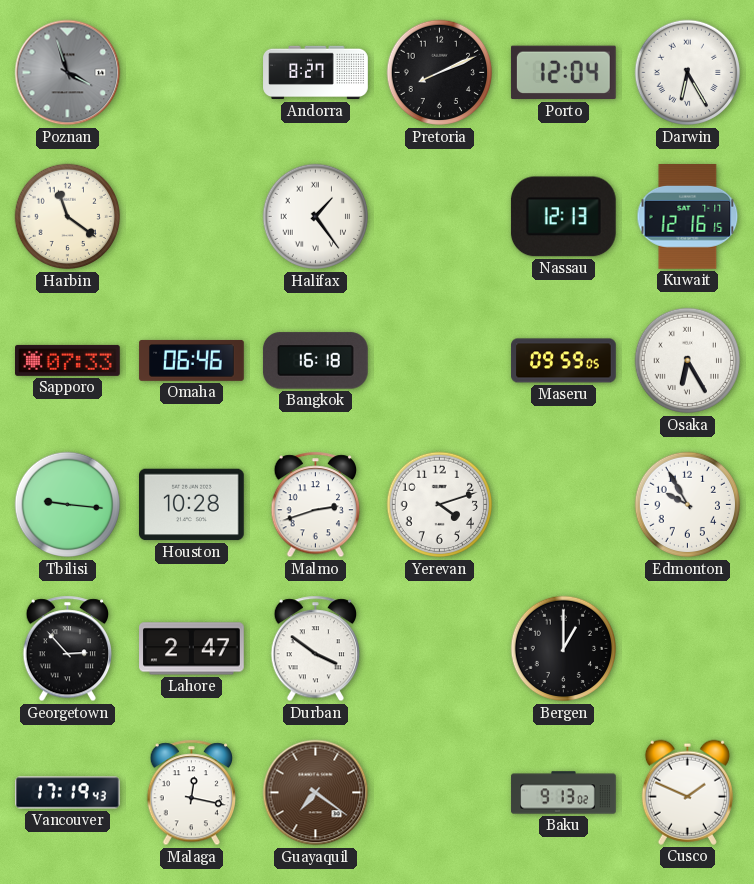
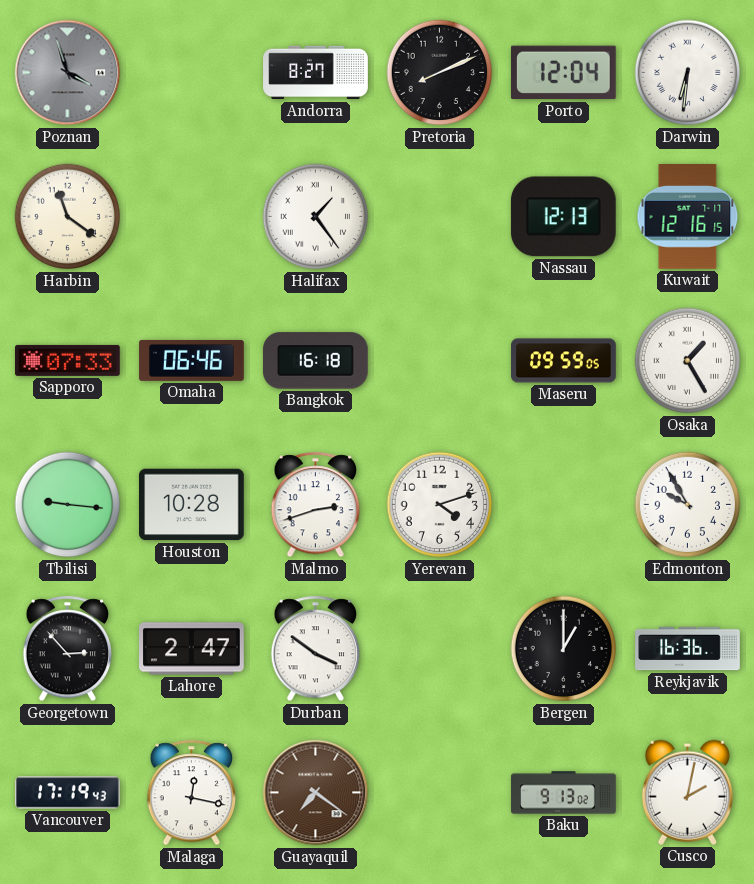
Darwin: 6:25 -> 6:31 (688, 73)
Osaka: 6:25 -> 1:25 (688, 361)
Reykjavik: none -> 16:36 (688, 649)
Cusco: 1:49 -> 2:02 (687, 792)
